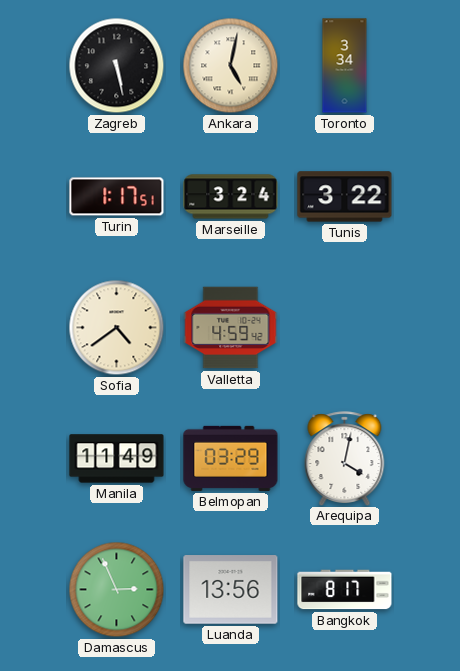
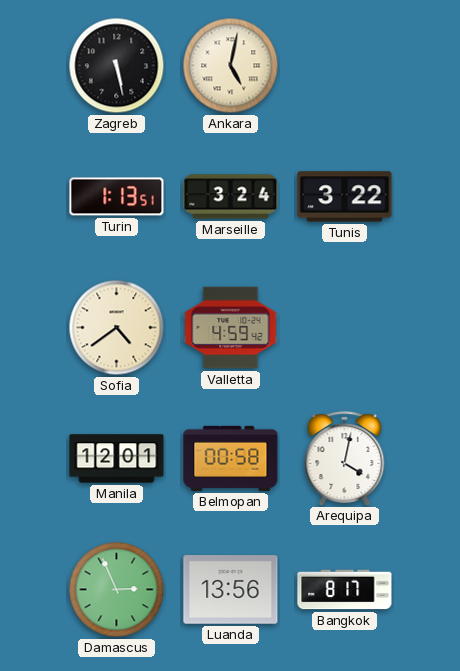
Toronto: 3:34 -> none (345, 66)
Turin: 1:17 -> 1:13 (117, 197)
Manila: 11:49 -> 12:01 (117, 459)
Belmopan: 03:29 -> 00:58 (231, 458)
